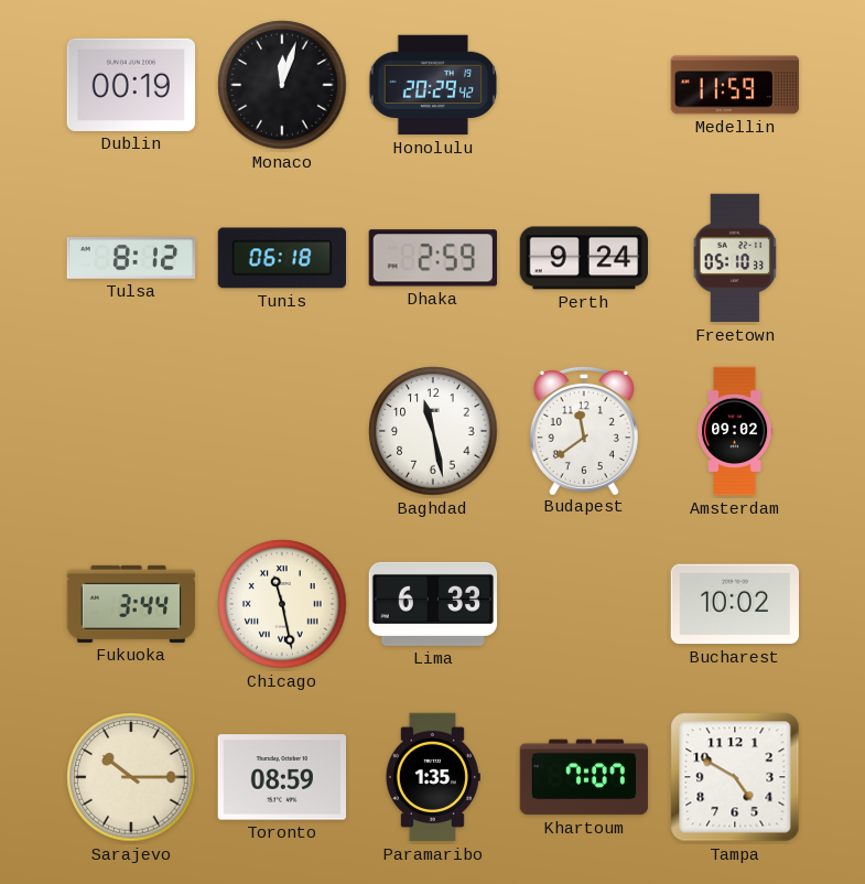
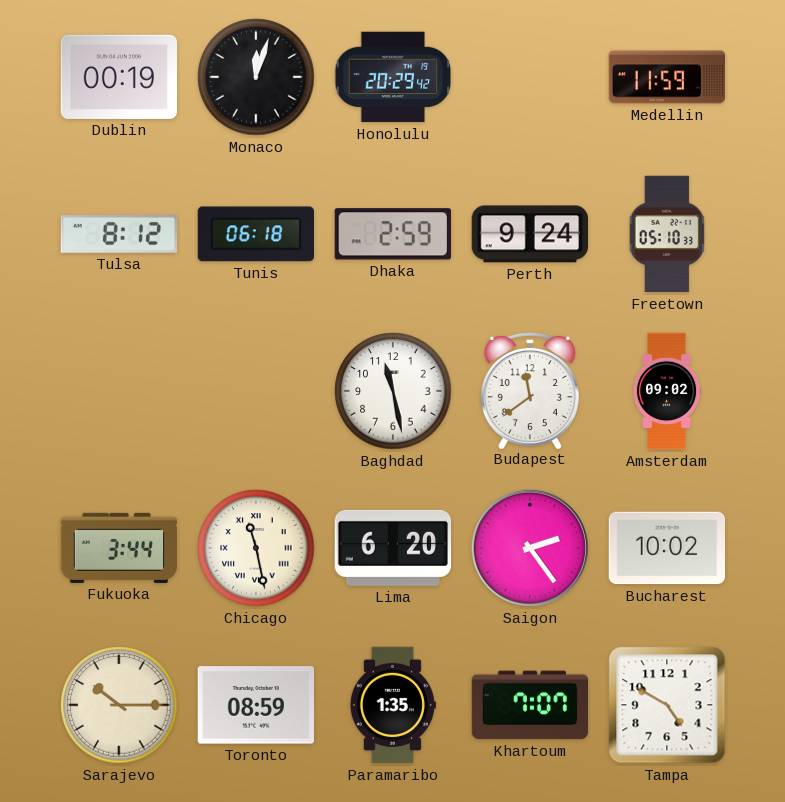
Lima: 6:33 -> 6:20 (392, 548)
Saigon: none -> 2:24 (530, 548)
